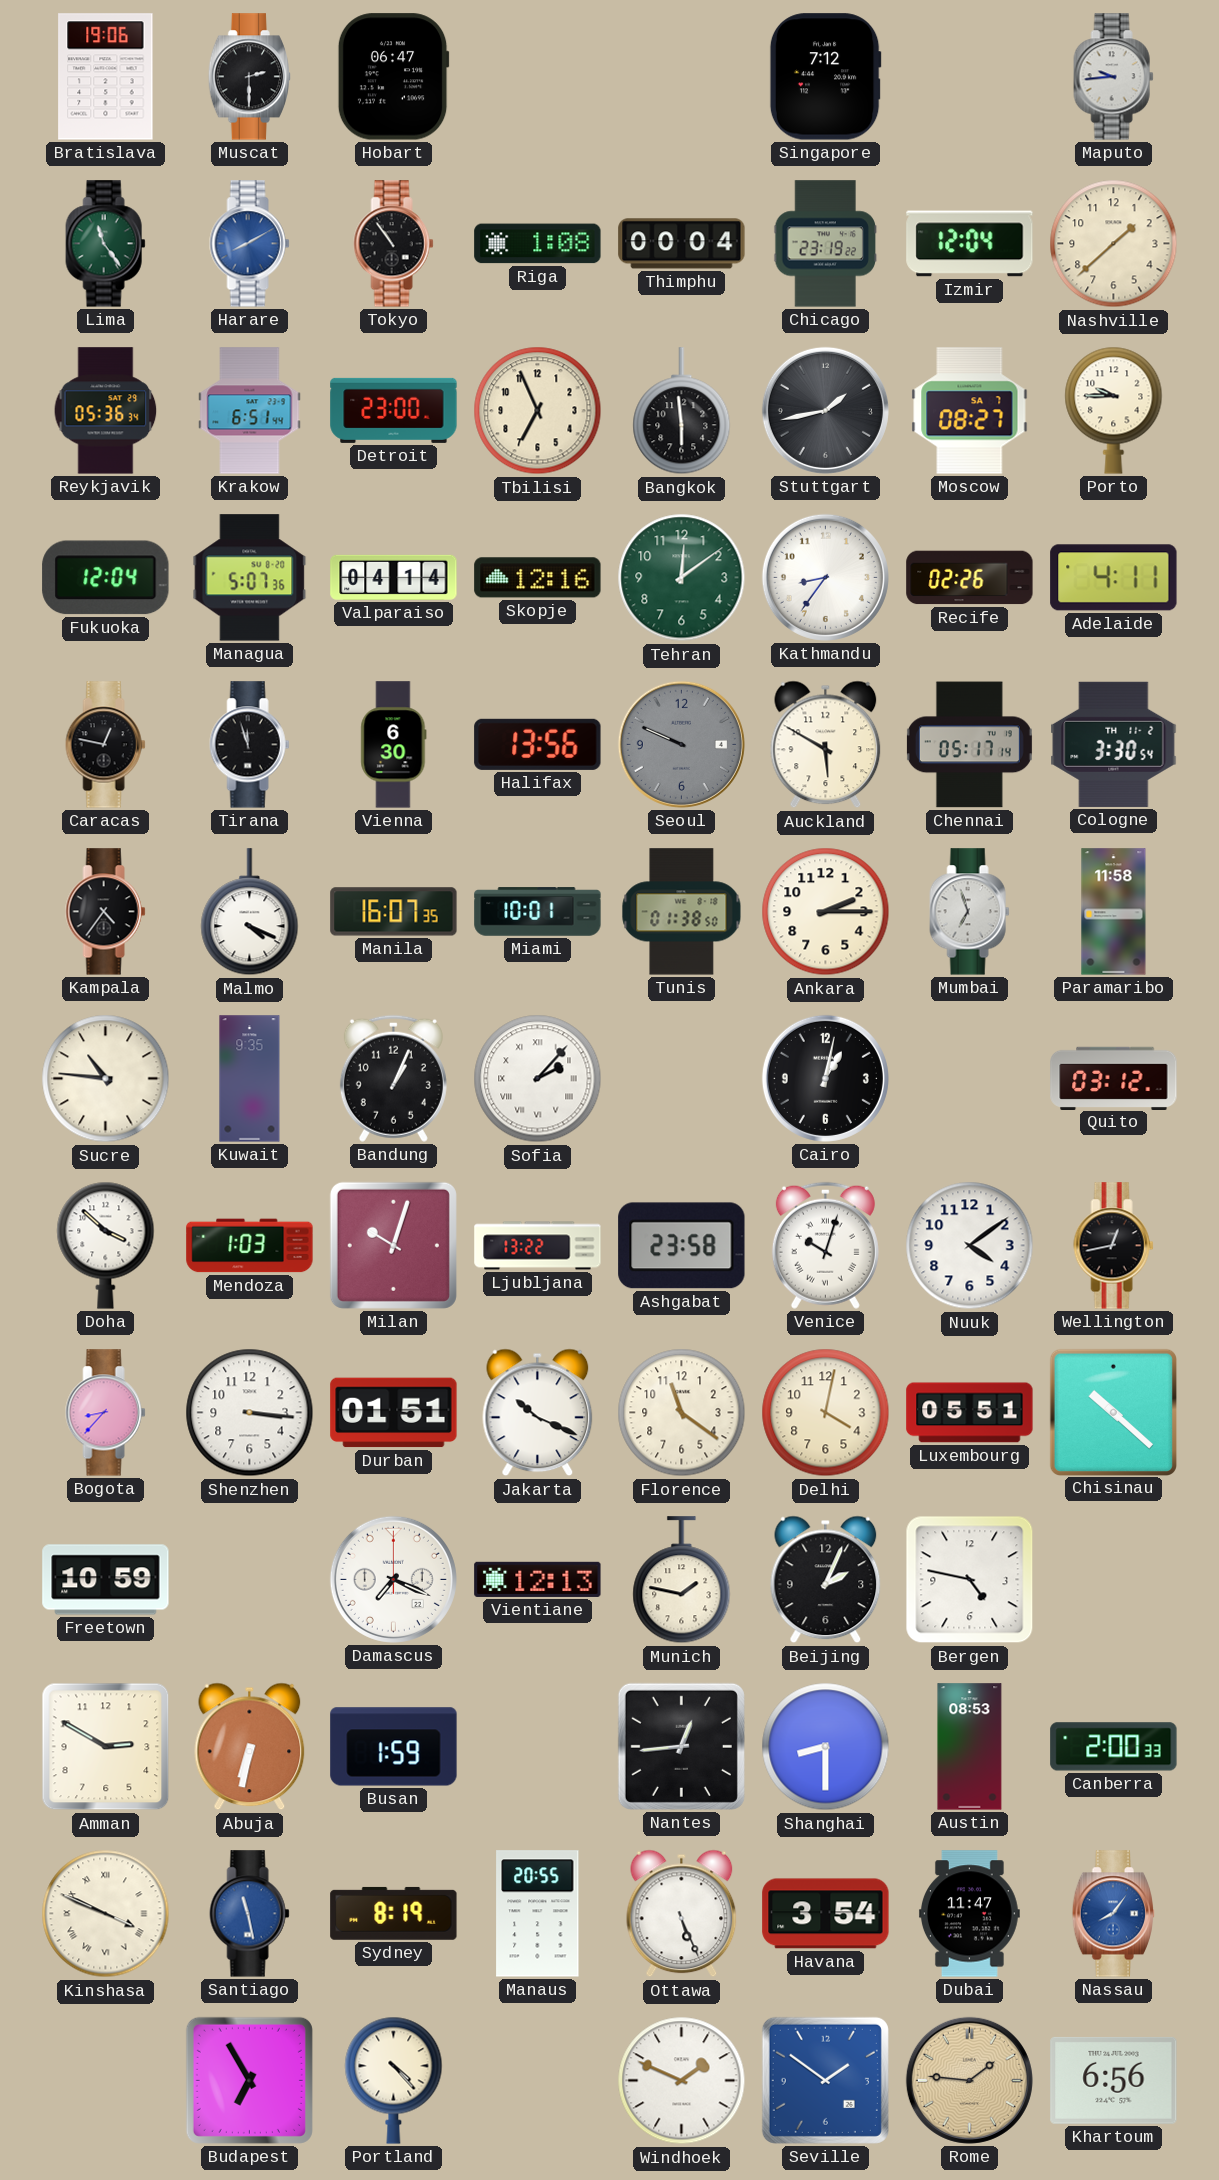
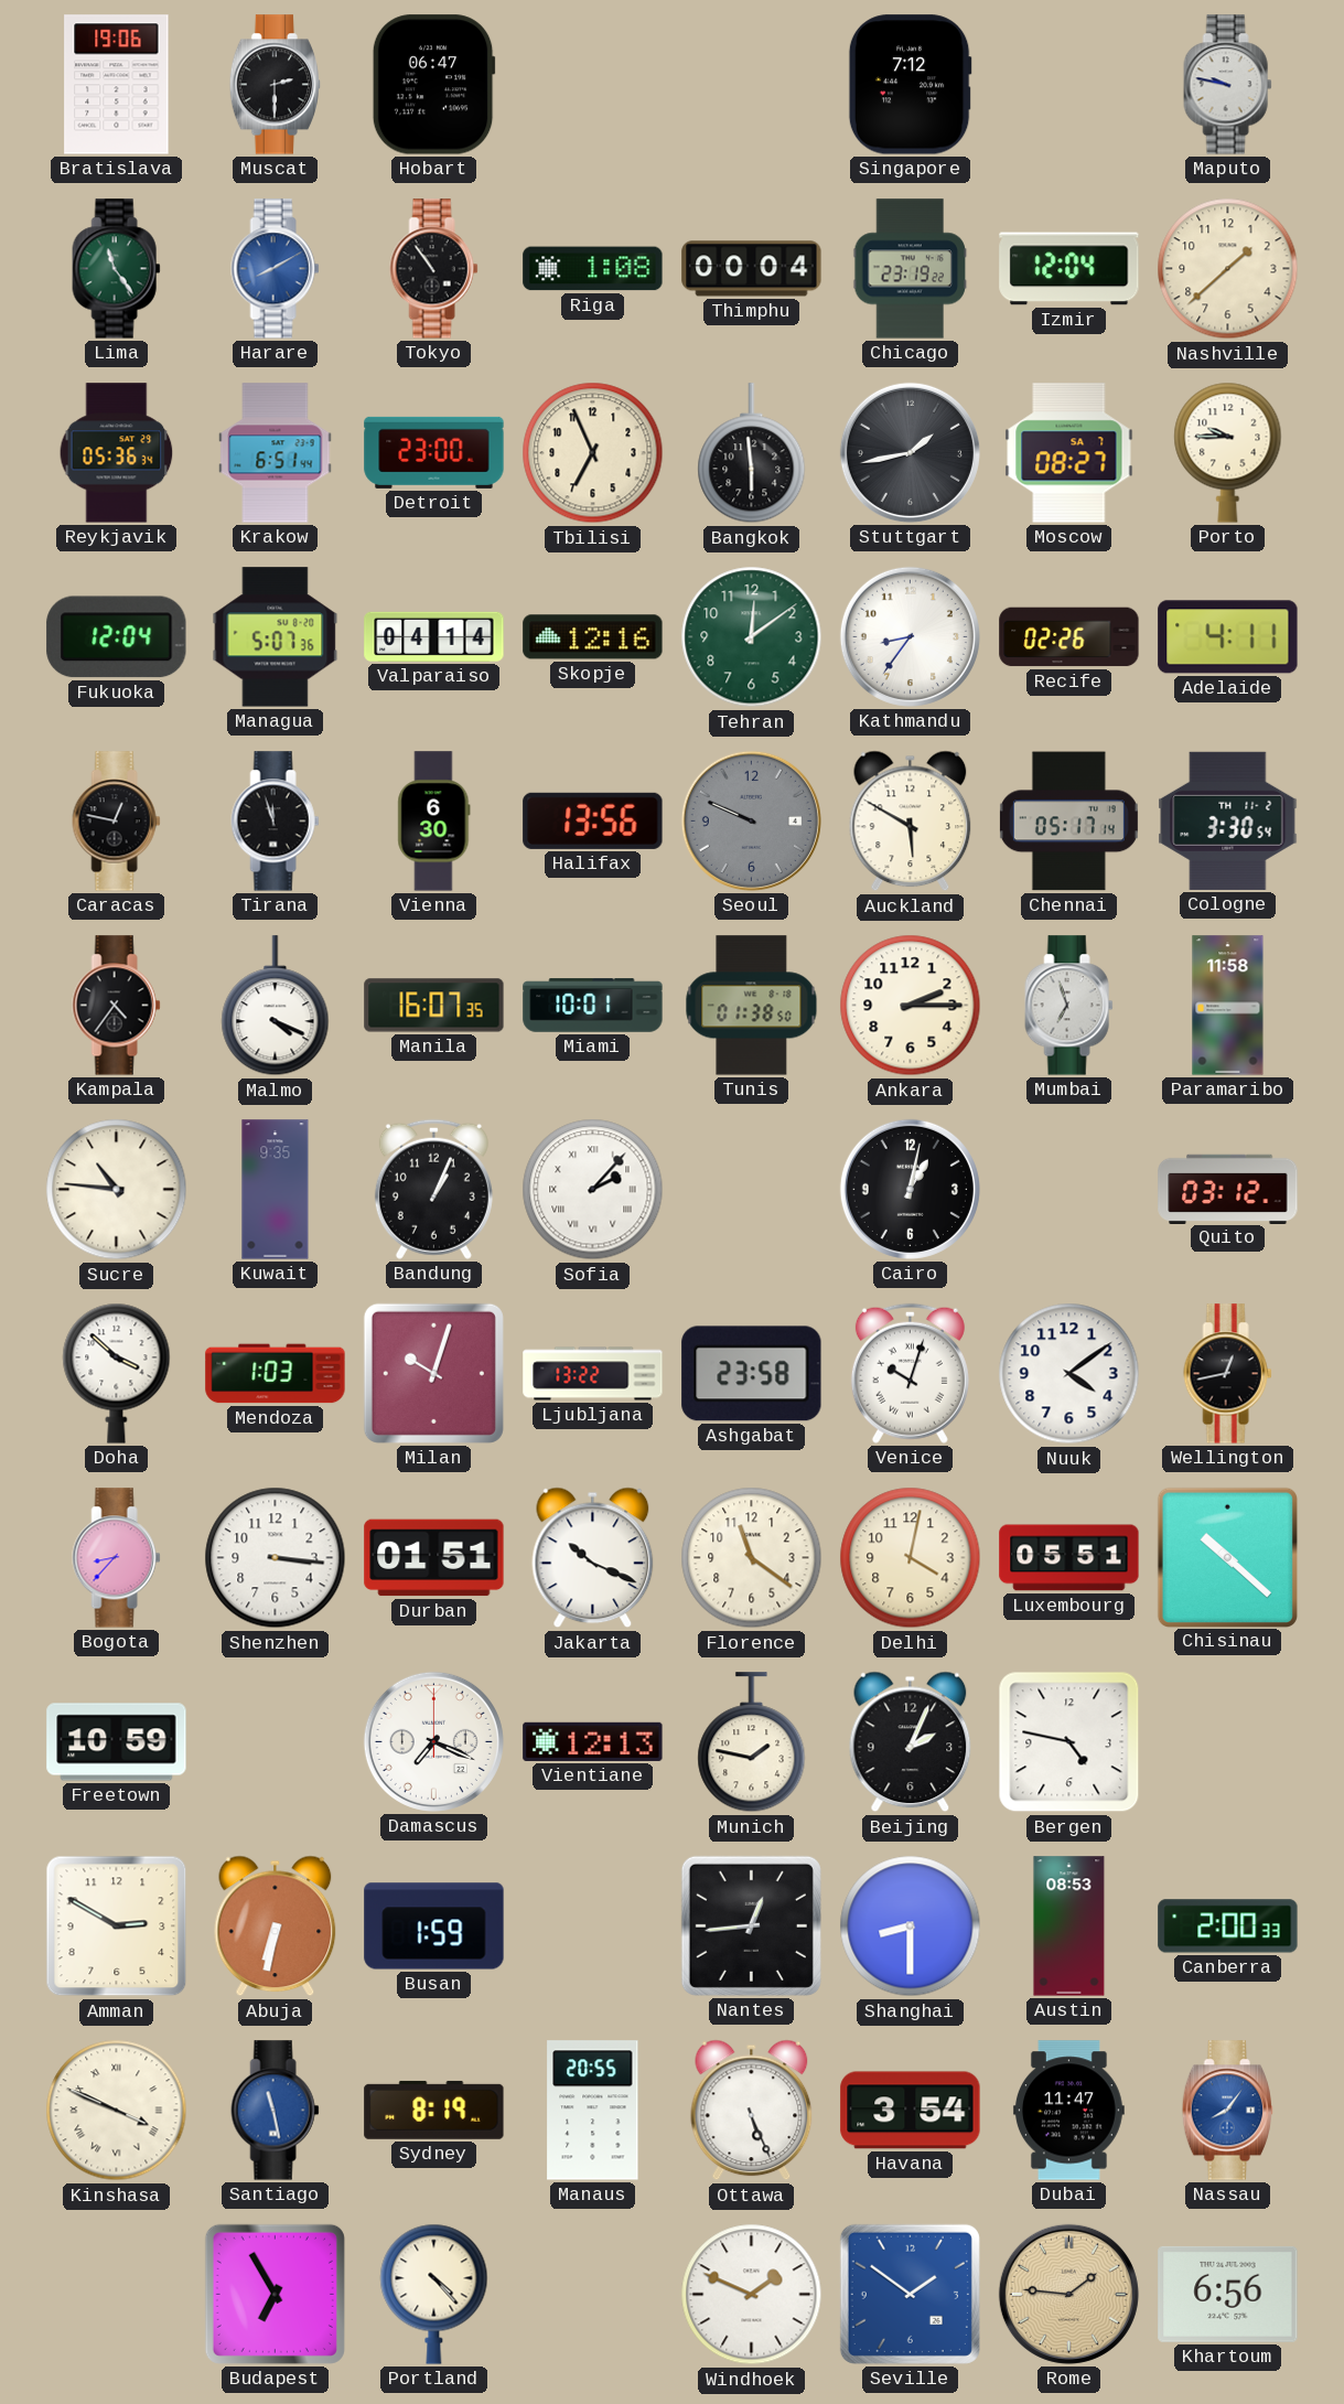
Maputo: 9:44 -> 9:47 (1228, 85)
